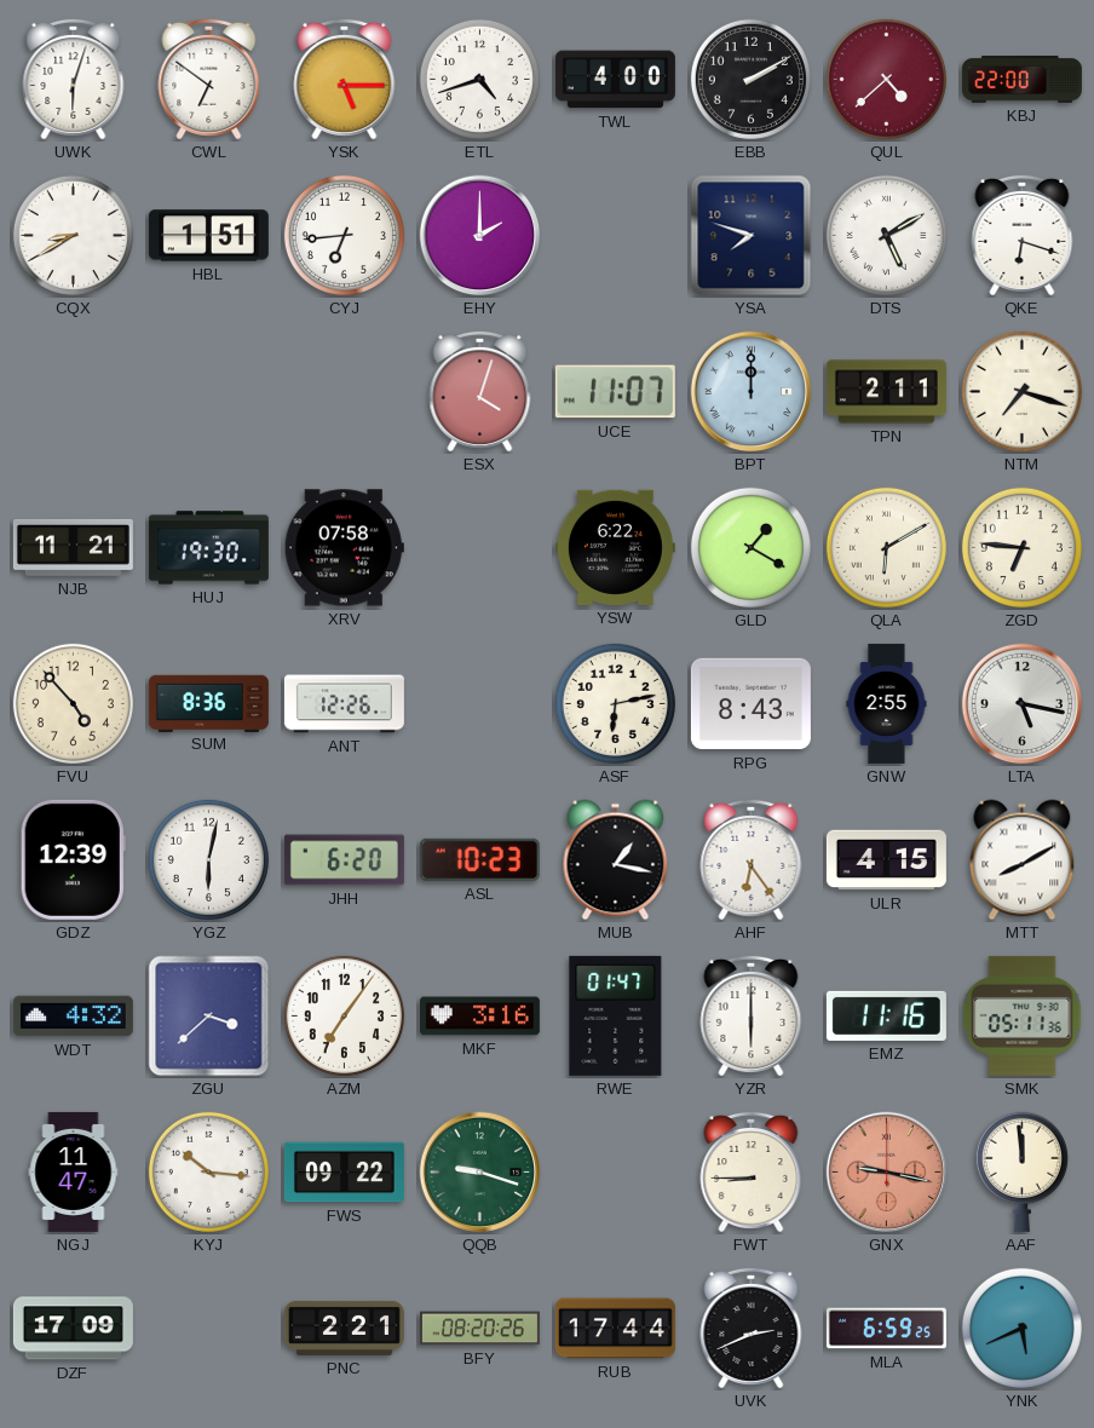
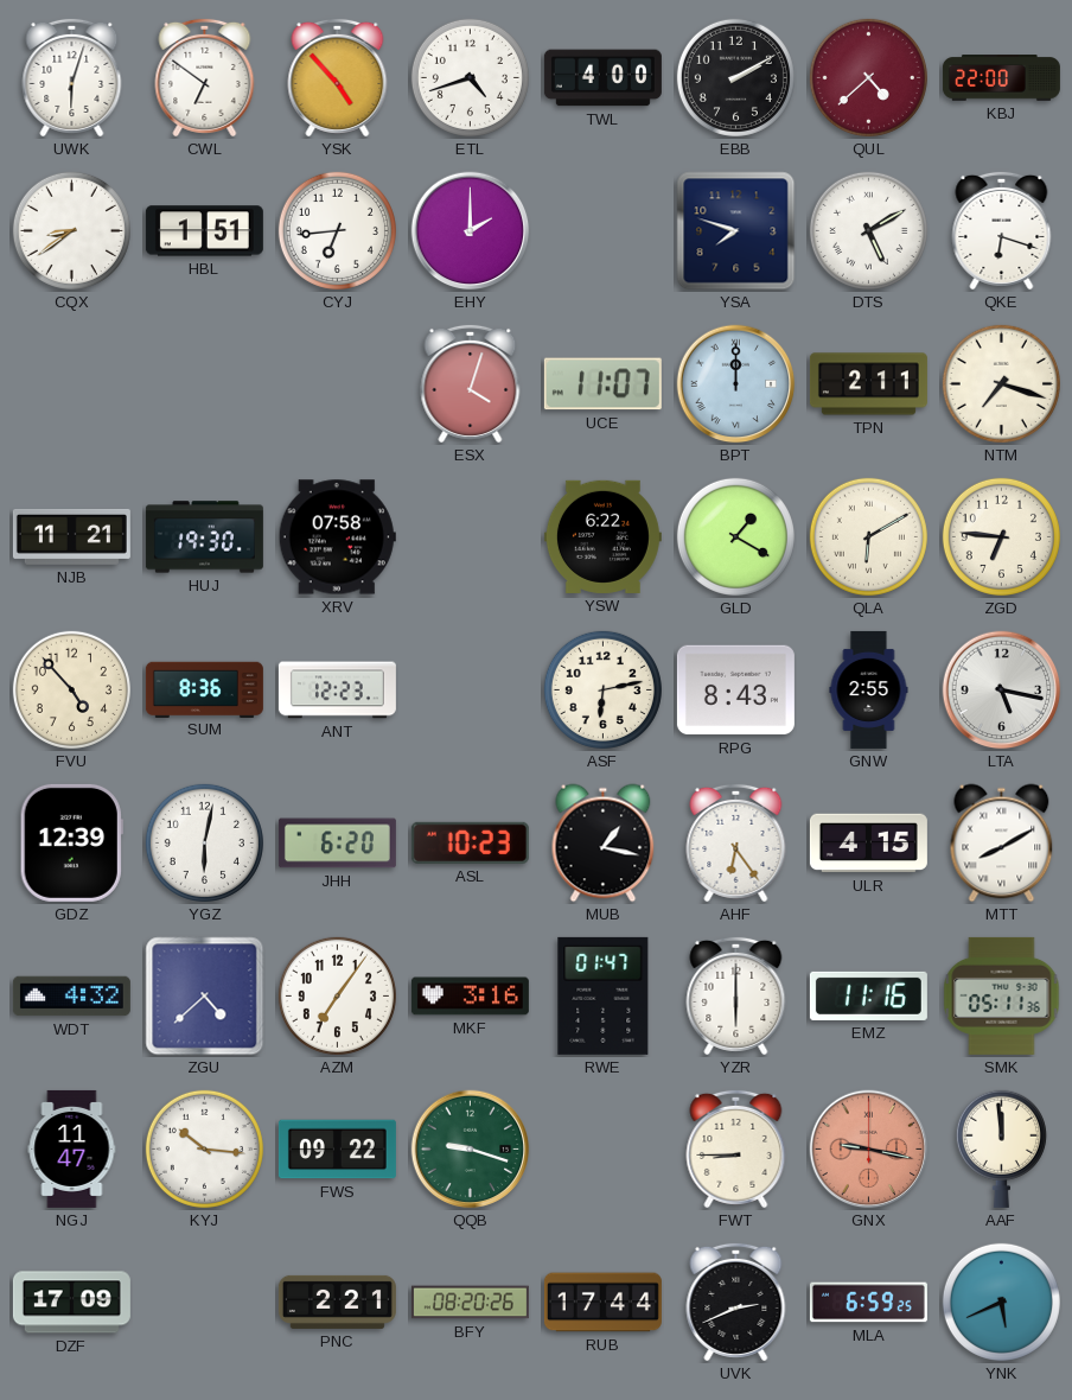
YSK: 5:15 -> 4:53 (338, 77)
CQX: 8:40 -> 8:39 (71, 230)
ANT: 12:26 -> 12:23 (337, 691)
ZGU: 3:38 -> 4:38 (205, 997)
